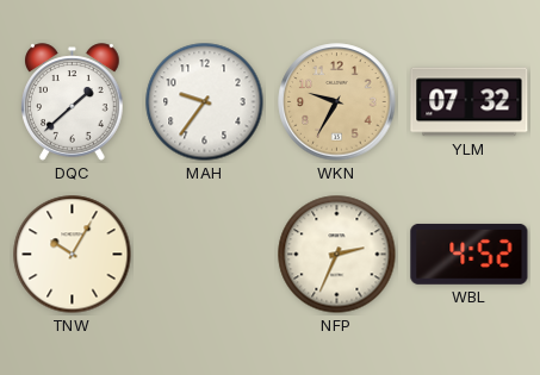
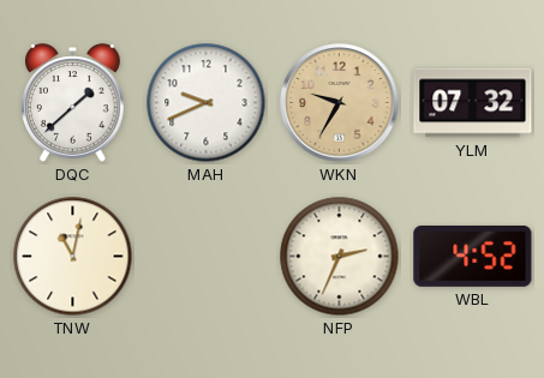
MAH: 9:36 -> 9:41 (207, 103)
TNW: 10:05 -> 11:02 (73, 257)
